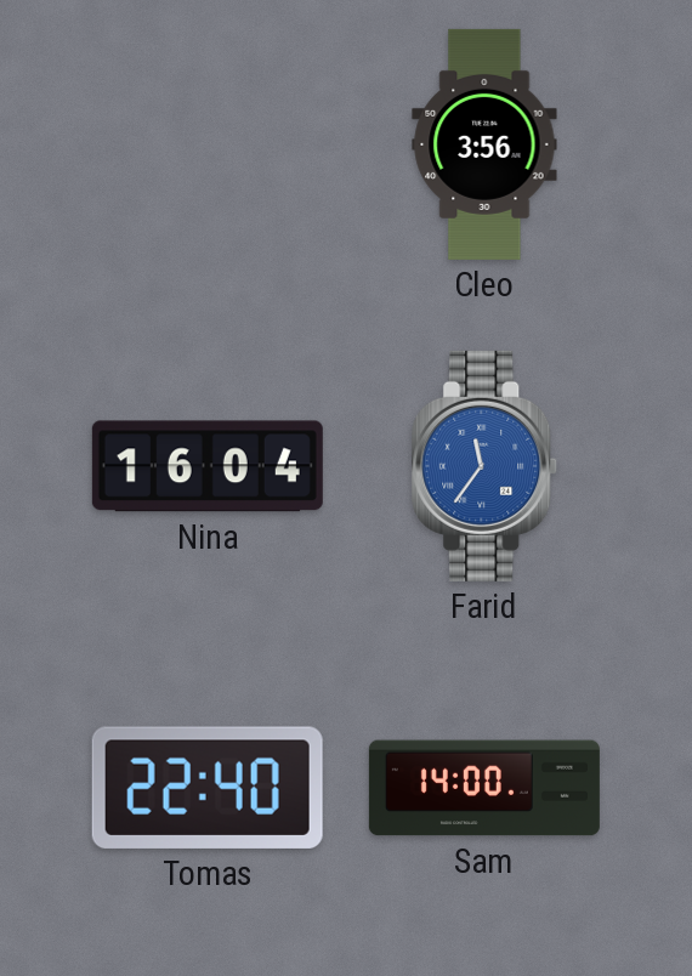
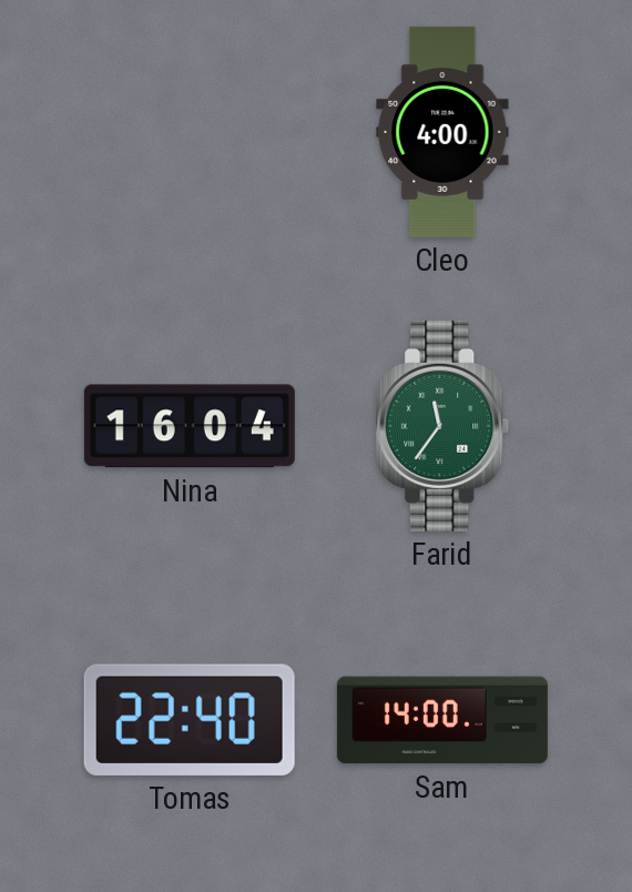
Cleo: 3:56 -> 4:00 (442, 132)
Farid dial: blue -> green (442, 426)
